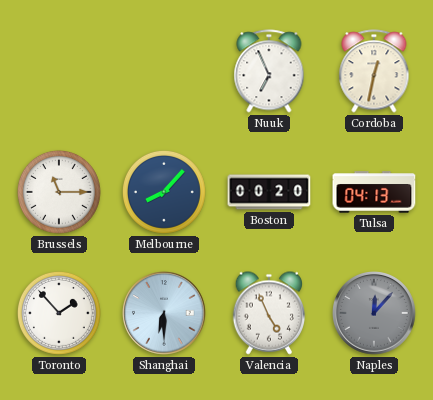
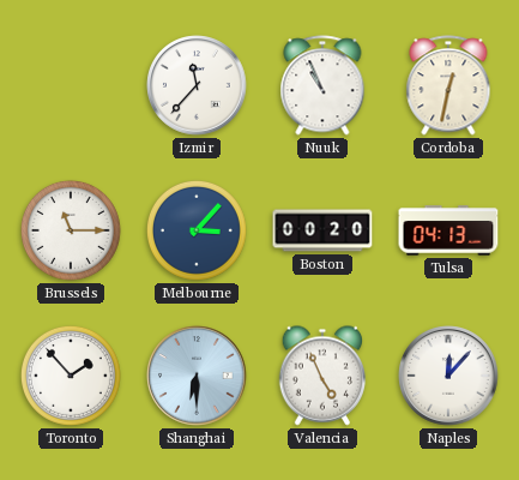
Izmir: none -> 11:37 (197, 85)
Nuuk: 6:56 -> 10:56 (322, 85)
Melbourne: 8:07 -> 3:07 (197, 230)
Naples dial: grey -> white (448, 376)
